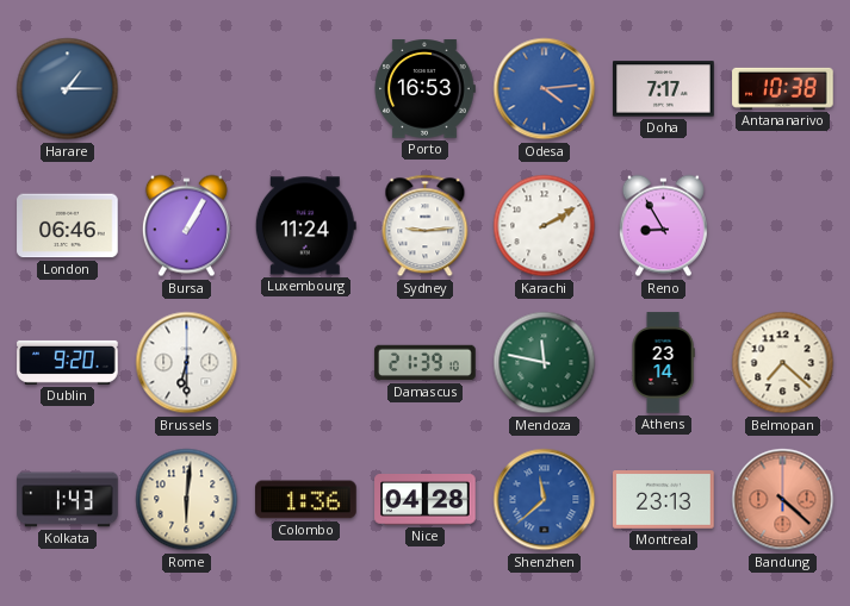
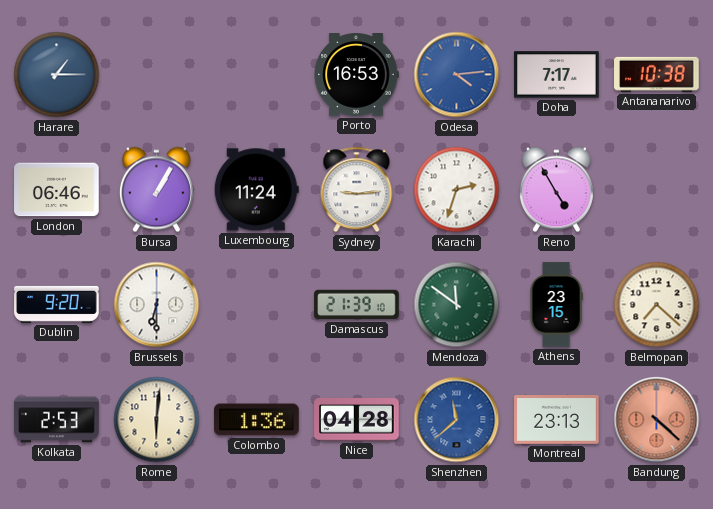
Karachi: 2:10 -> 2:33 (457, 190)
Reno: 8:55 -> 4:55 (556, 190)
Mendoza: 11:47 -> 11:51 (457, 305)
Athens: 23:14 -> 23:15 (556, 305)
Kolkata: 1:43 -> 2:53 (57, 420)
